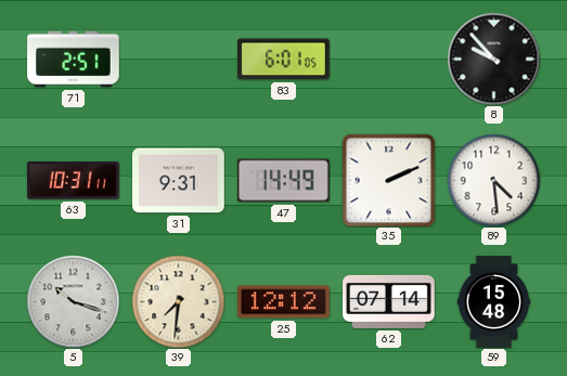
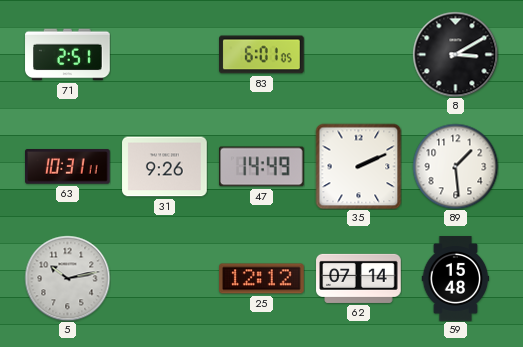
8: 9:53 -> 3:10 (455, 54)
31: 9:31 -> 9:26 (165, 167)
89: 4:29 -> 1:29 (455, 166)
5: 10:18 -> 10:13 (67, 278)
39: 7:31 -> none (178, 301)
